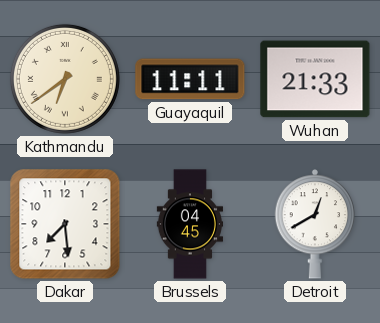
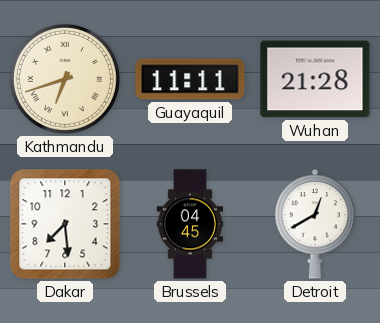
Kathmandu: 6:39 -> 6:42 (65, 79)
Wuhan: 21:33 -> 21:28 (315, 79)
